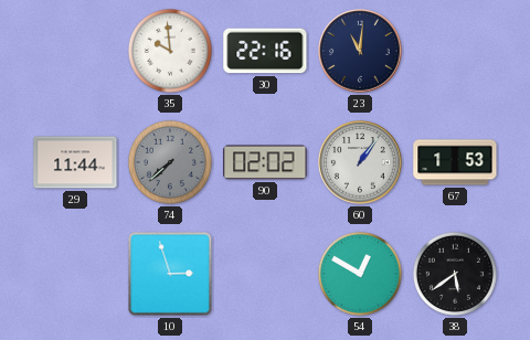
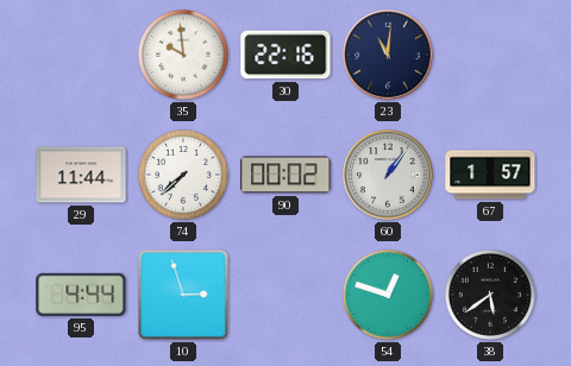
74 dial: grey -> white (183, 175)
90: 02:02 -> 00:02 (285, 175)
67: 1:53 -> 1:57 (490, 175)
95: none -> 4:44 (81, 295)
54: 12:50 -> 12:48 (388, 295)
